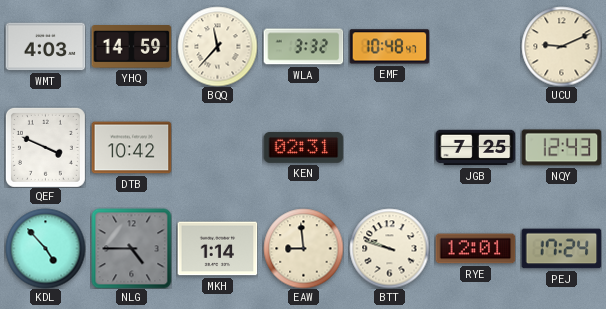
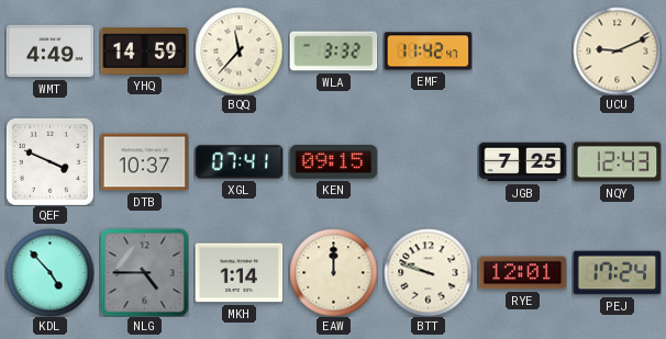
WMT: 4:03 -> 4:49 (49, 52)
EMF: 10:48 -> 11:42 (428, 52)
DTB: 10:42 -> 10:37 (144, 162)
XGL: none -> 07:41 (238, 162)
KEN: 02:31 -> 09:15 (333, 161)
EAW: 8:59 -> 12:00 (333, 272)
